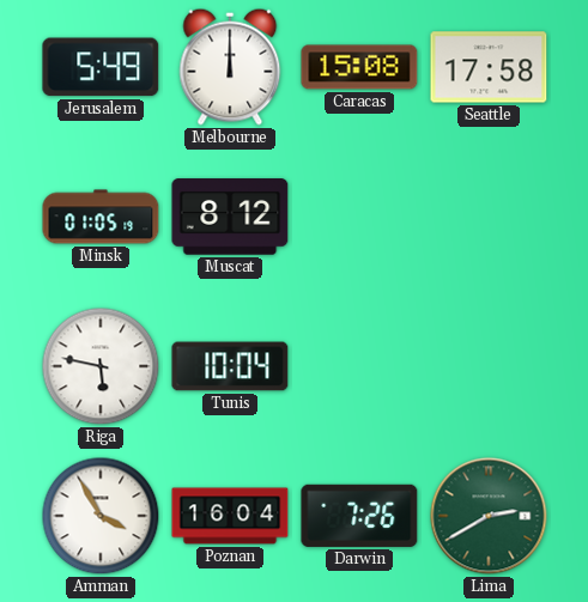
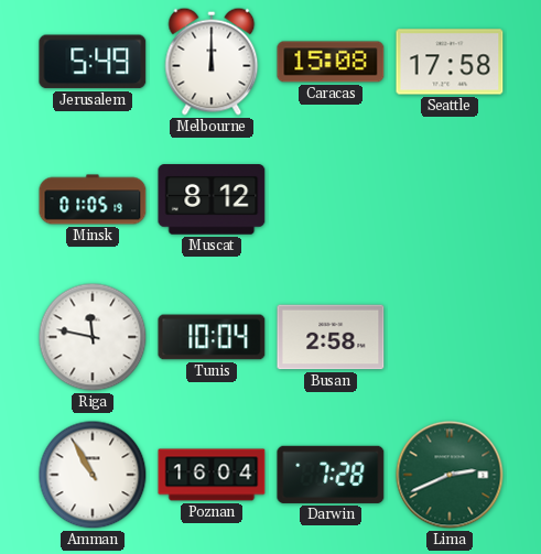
Riga: 5:47 -> 11:47 (93, 337)
Busan: none -> 2:58 (331, 337)
Amman: 3:55 -> 10:55 (93, 475)
Darwin: 7:26 -> 7:28 (331, 475)
Lima: 2:40 -> 2:41 (450, 475)
